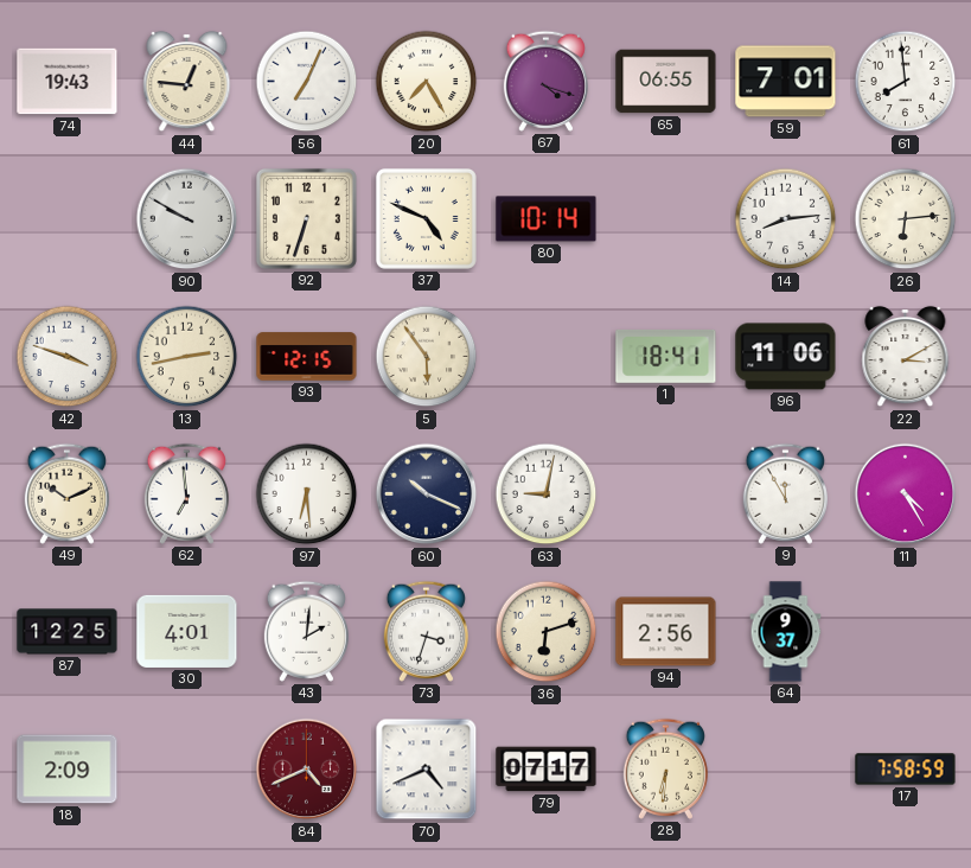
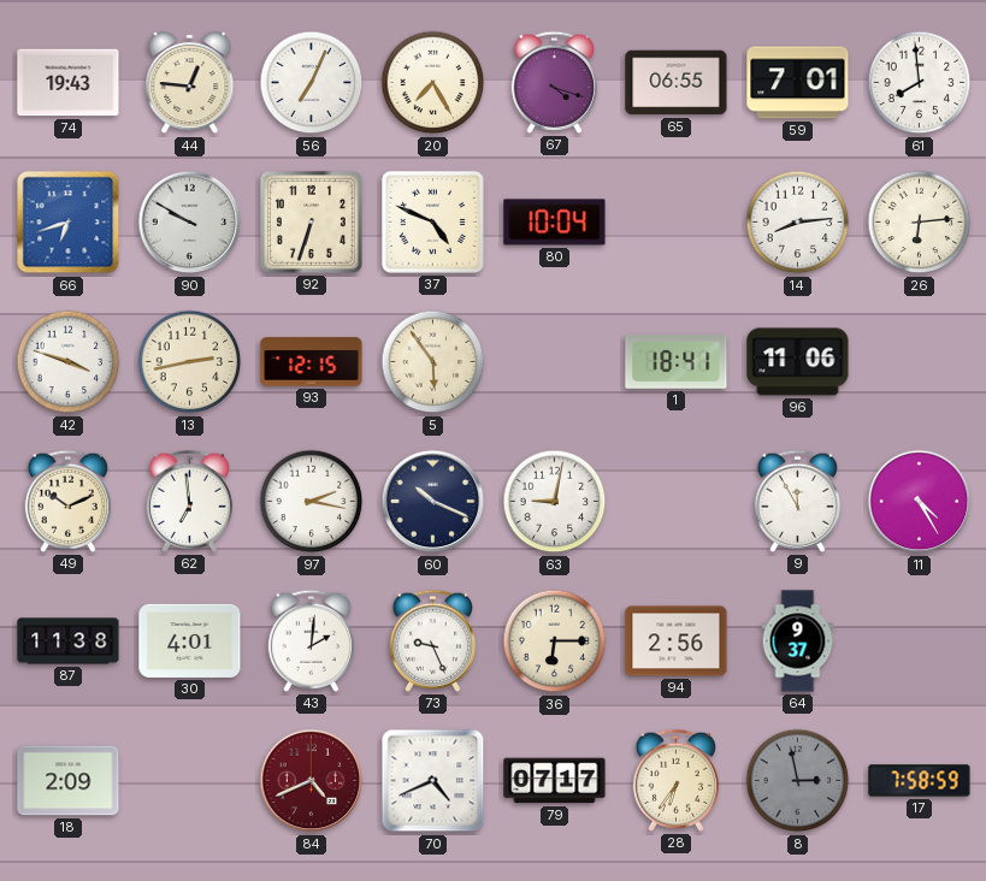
66: none -> 6:42 (69, 223)
80: 10:14 -> 10:04 (555, 223)
22: 3:10 -> none (906, 357)
97: 6:29 -> 2:17 (312, 502)
87: 12:25 -> 11:38 (69, 641)
73: 3:33 -> 9:26 (432, 640)
36: 6:12 -> 6:15 (555, 641)
28: 6:31 -> 6:36 (675, 780)
8: none -> 2:58 (798, 781)
